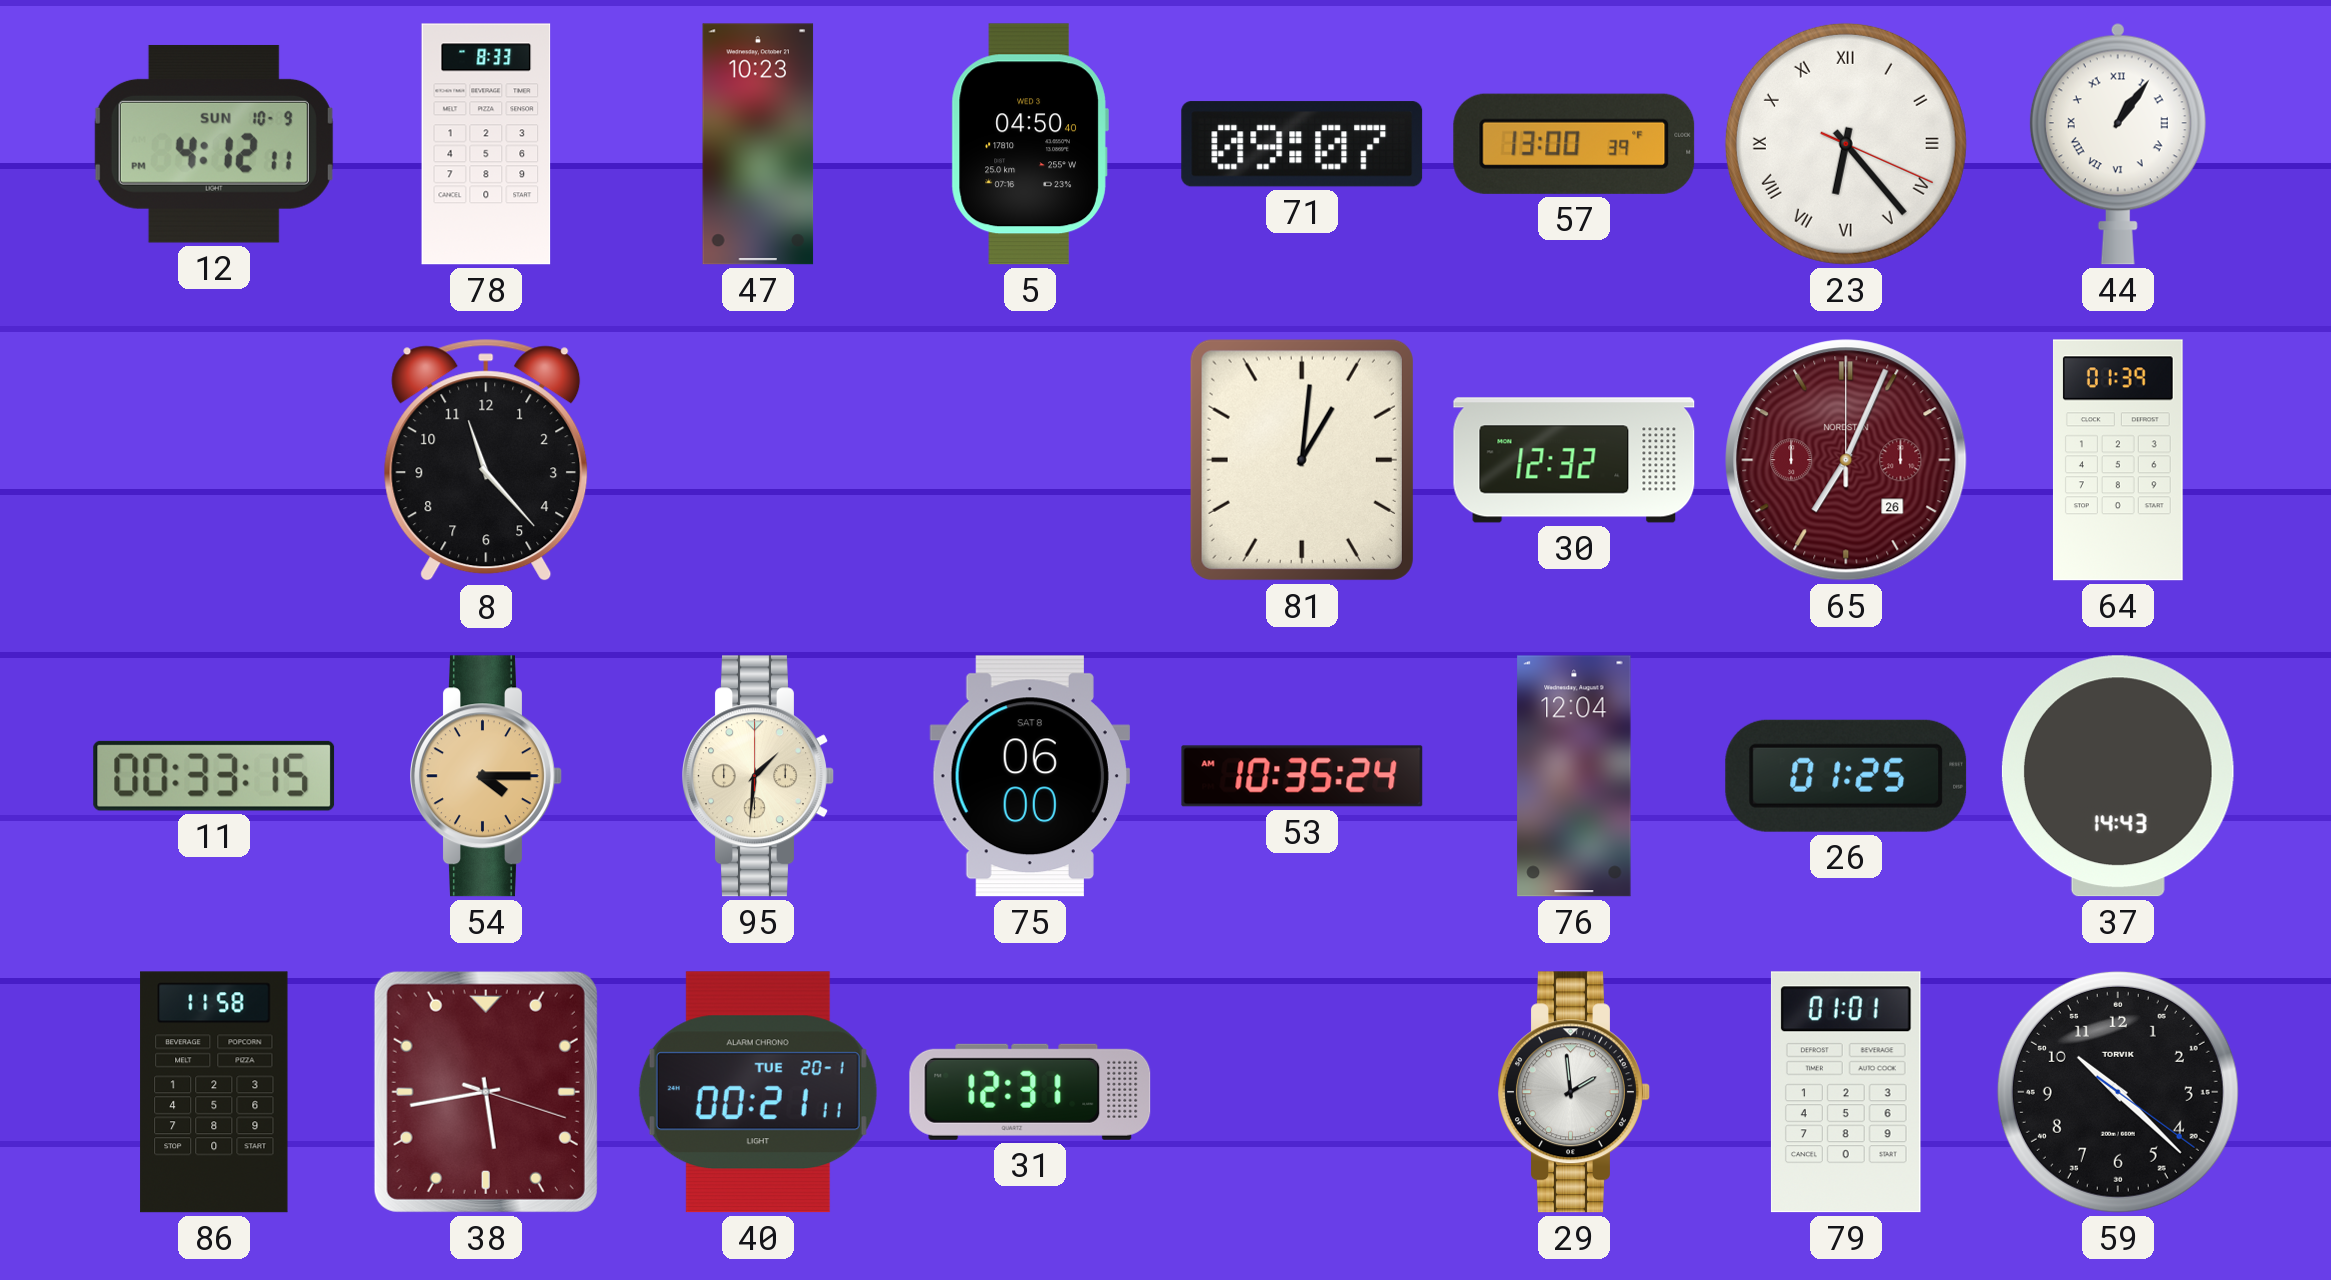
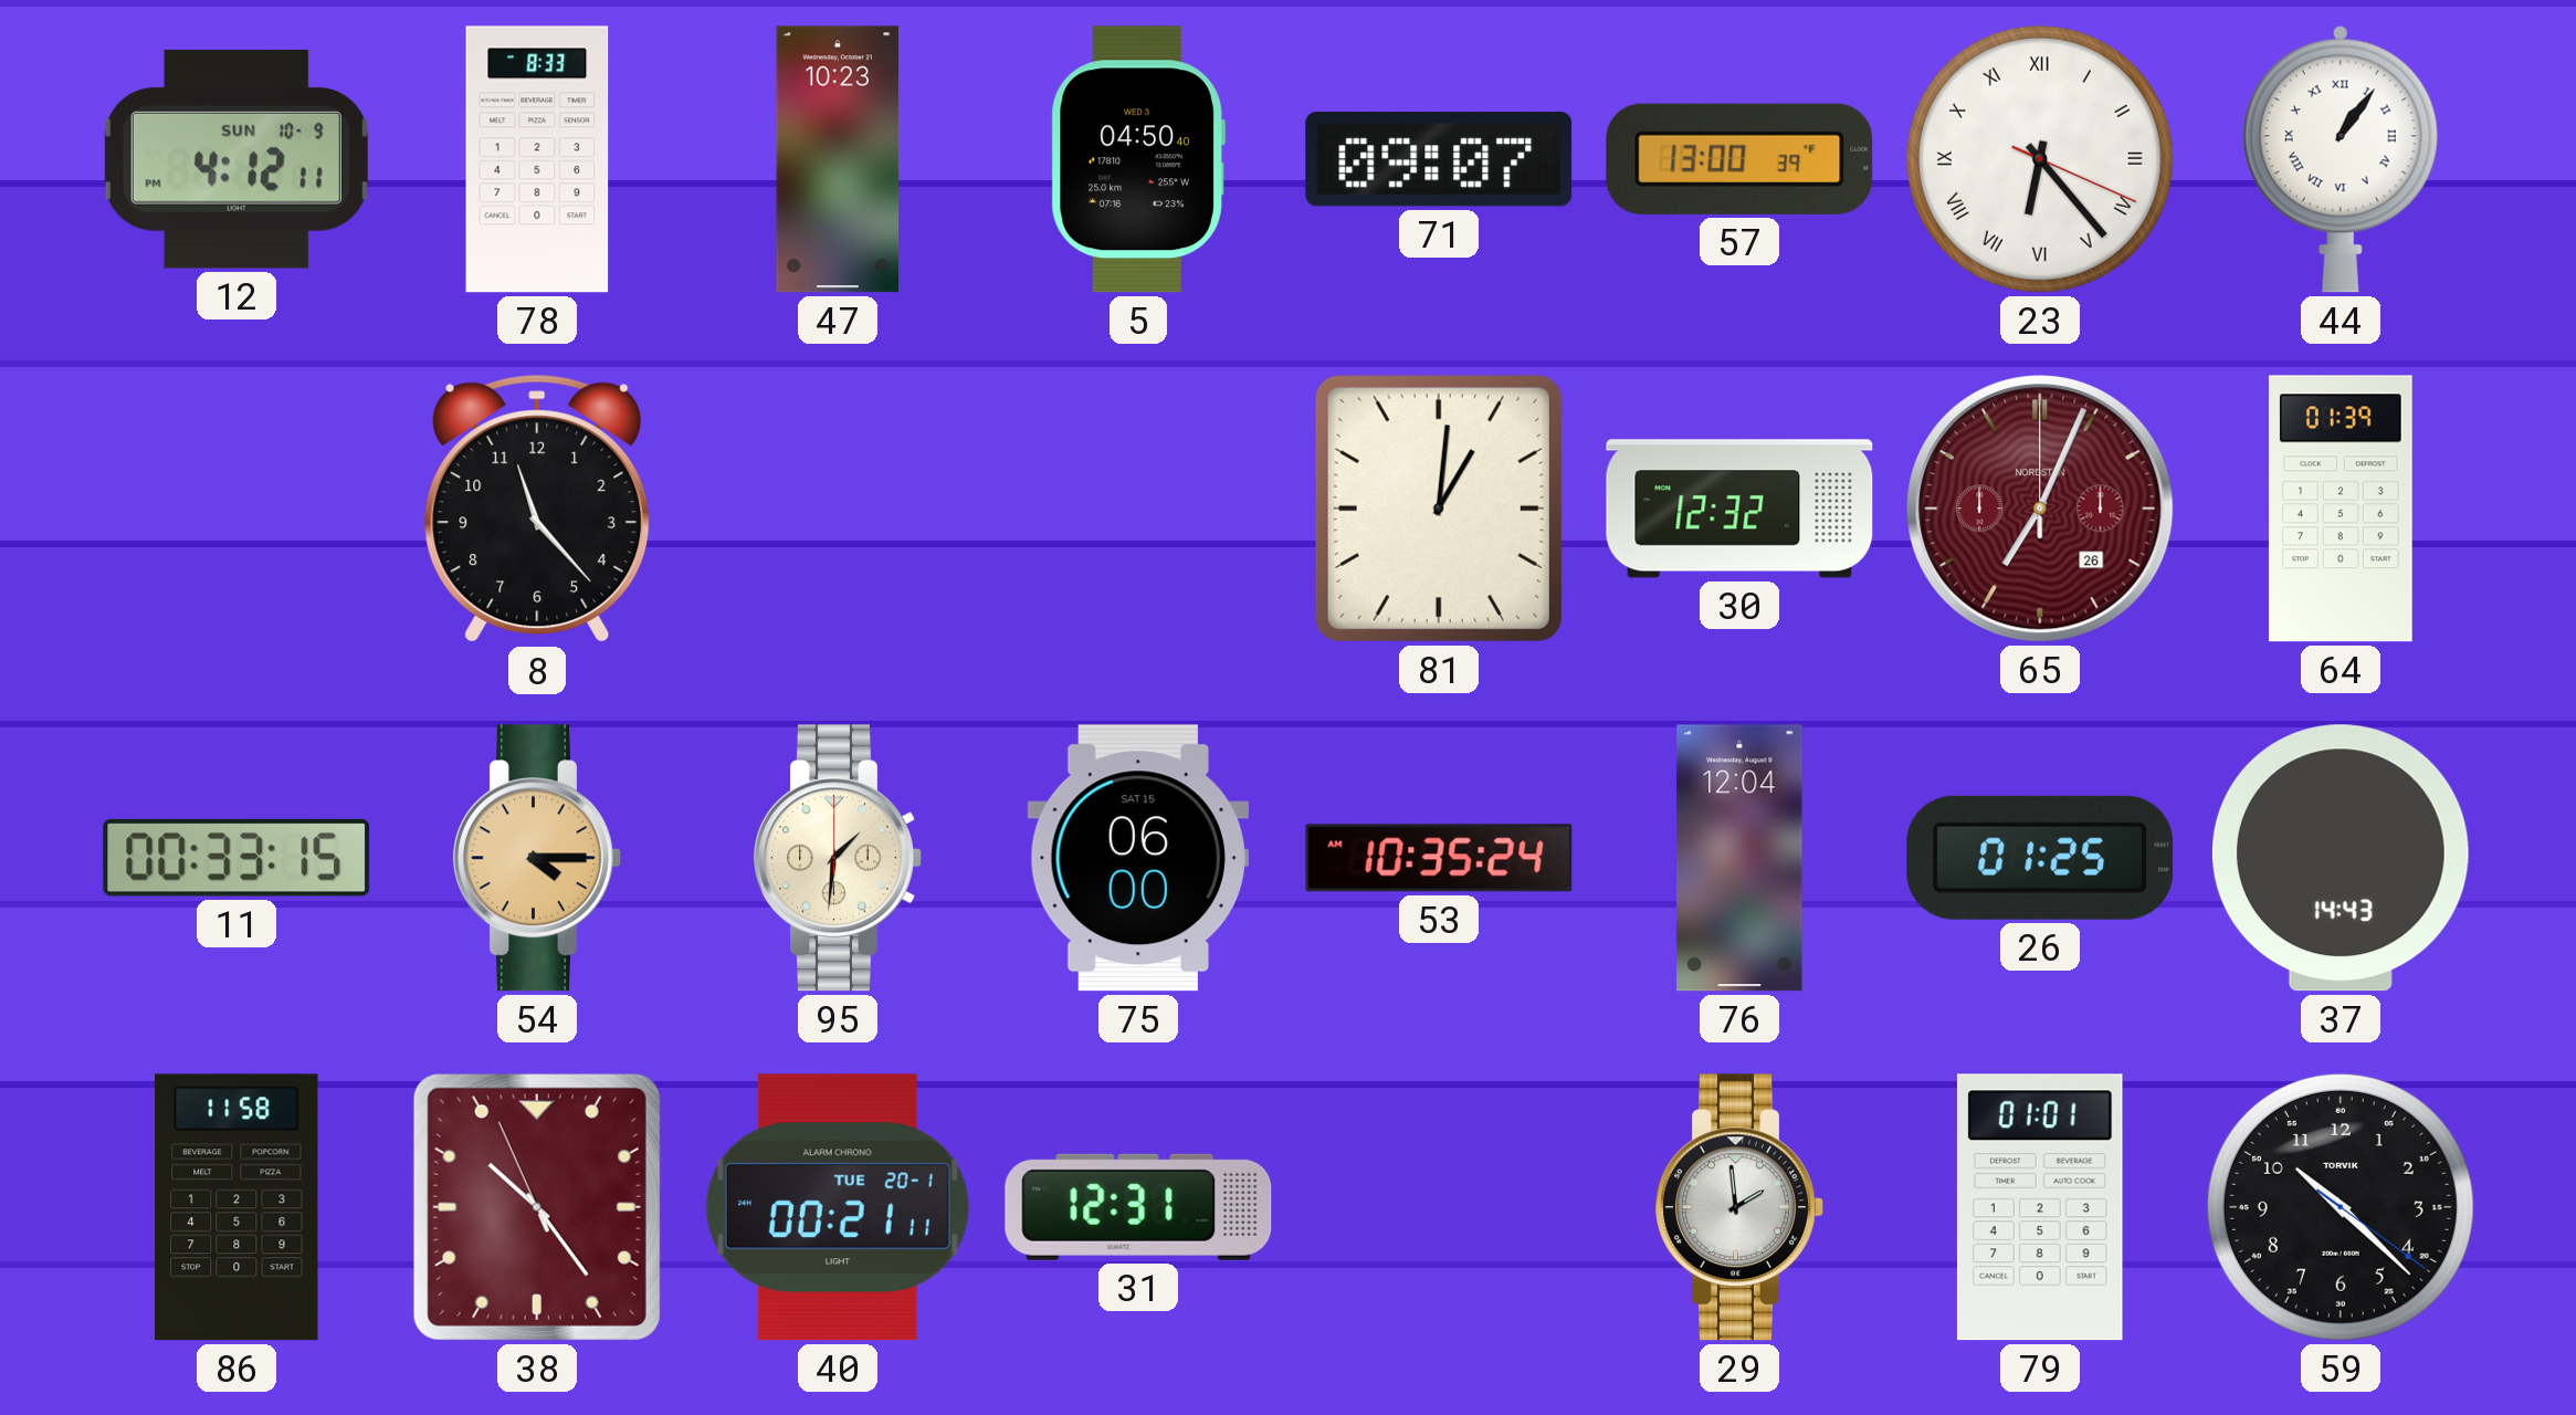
75 date: SAT 8 -> SAT 15 (1137, 858)
38: 5:43 -> 10:23 (537, 1207)
